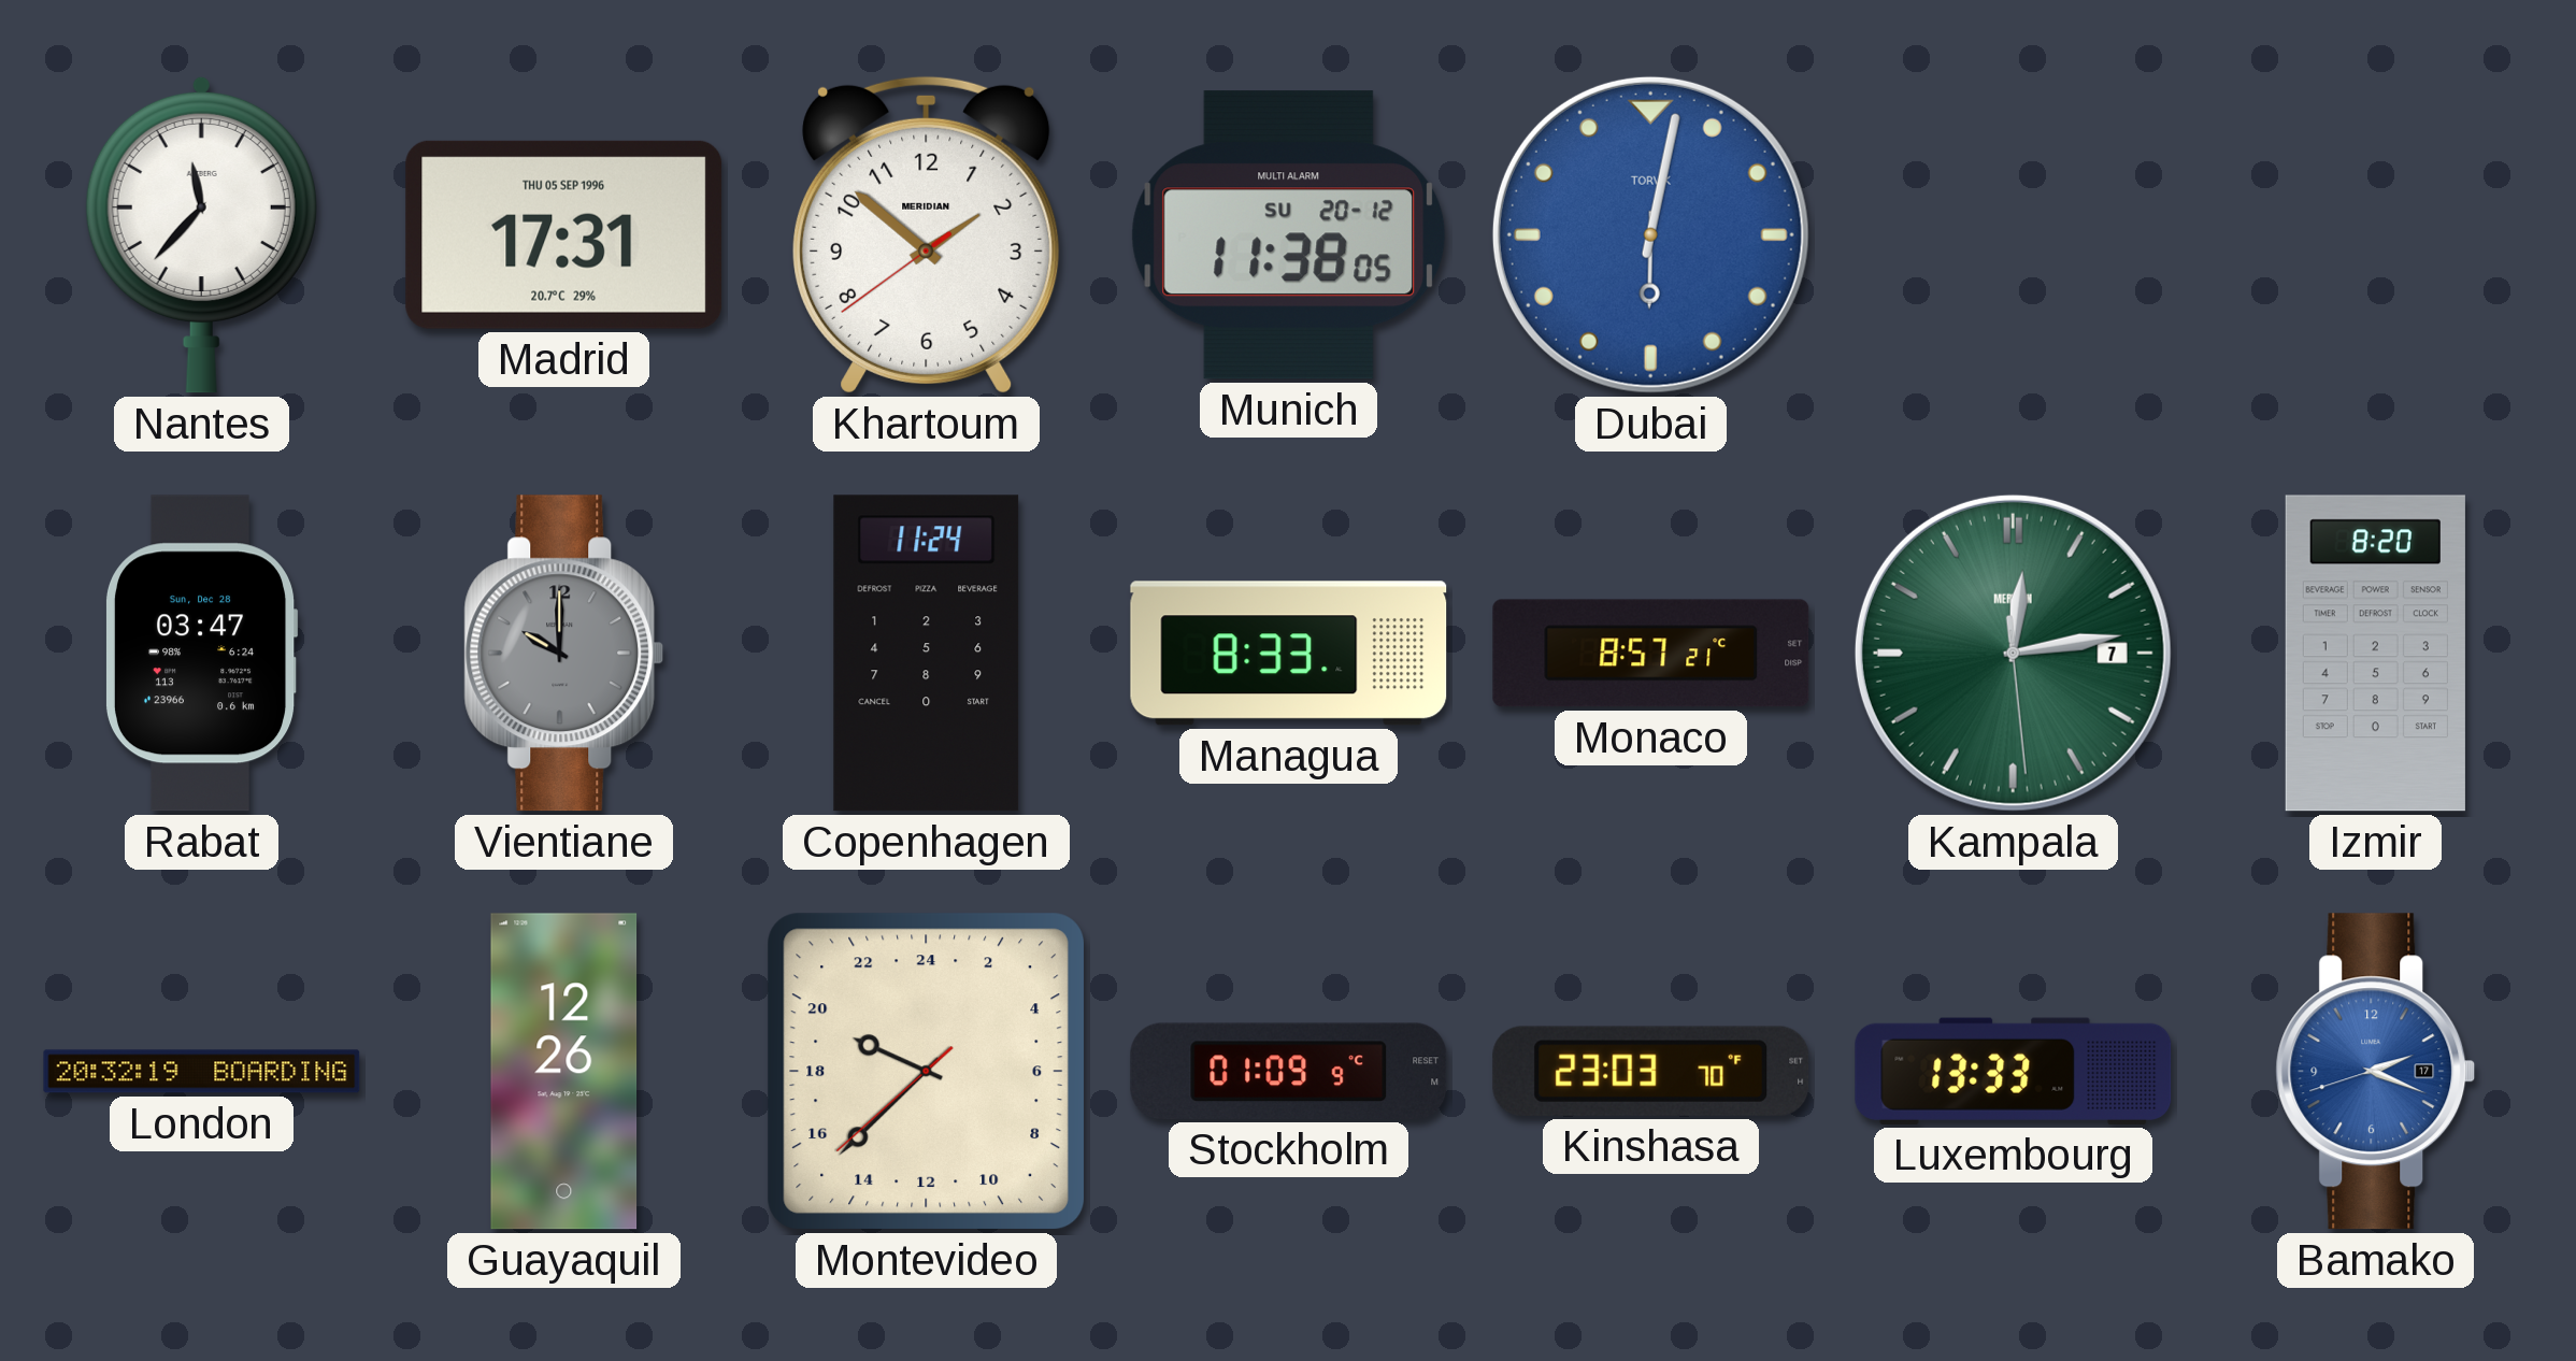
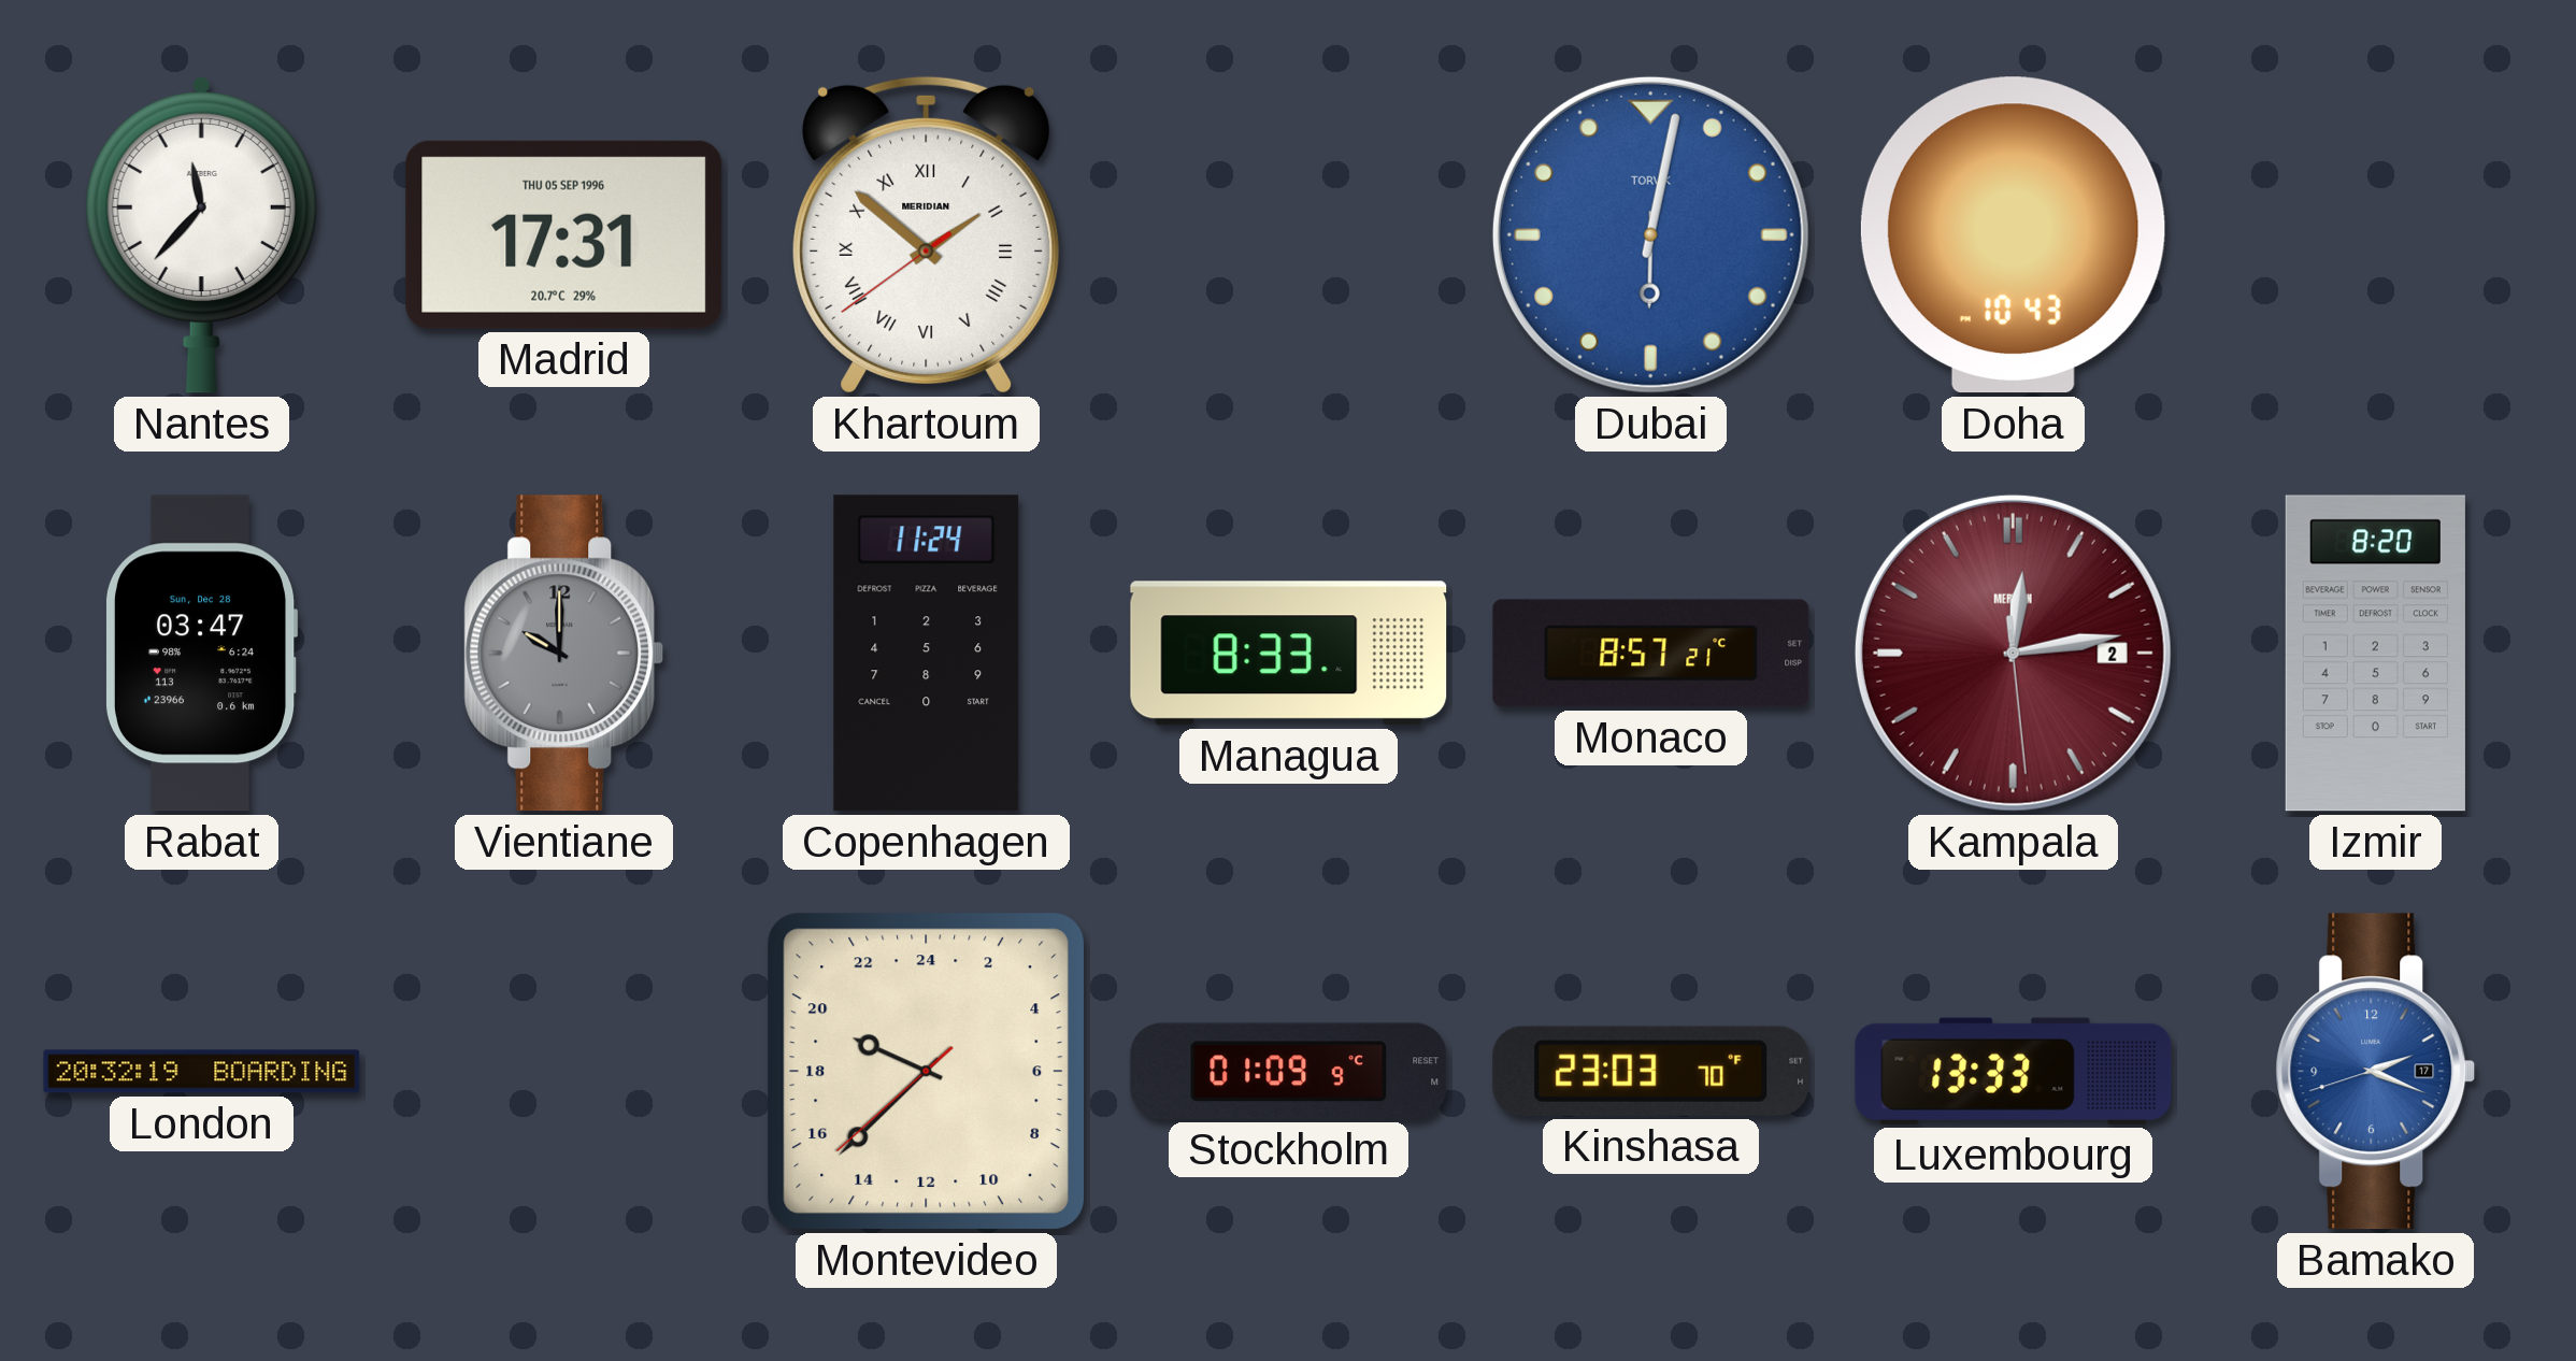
Khartoum numerals: Arabic -> Roman (927, 234)
Munich: 11:38 -> none (1289, 235)
Doha: none -> 10:43 (2013, 235)
Kampala date: 7 -> 2 (2013, 653)
Kampala dial: green -> burgundy (2013, 653)
Guayaquil: 12:26 -> none (564, 1072)
